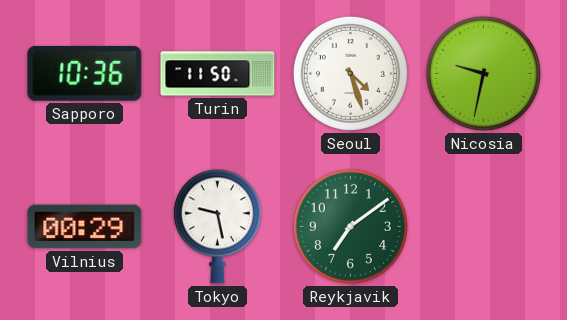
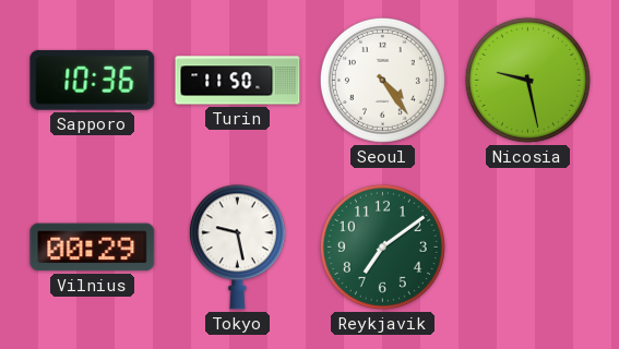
Seoul: 4:27 -> 4:24 (382, 80)
Nicosia: 9:32 -> 9:28 (527, 80)
